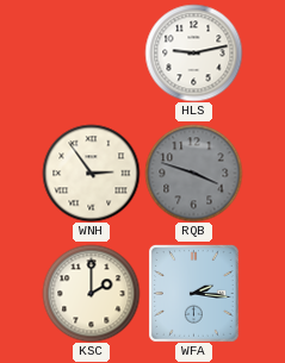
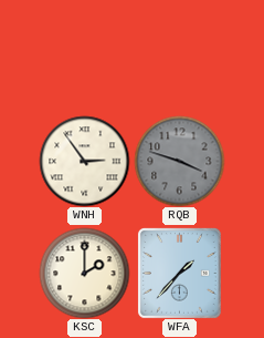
HLS: 9:13 -> none (193, 52)
WFA: 2:16 -> 1:37 (179, 274)
